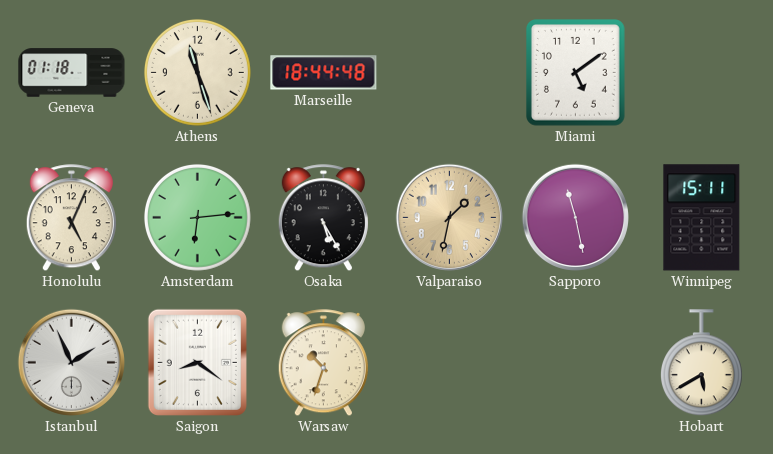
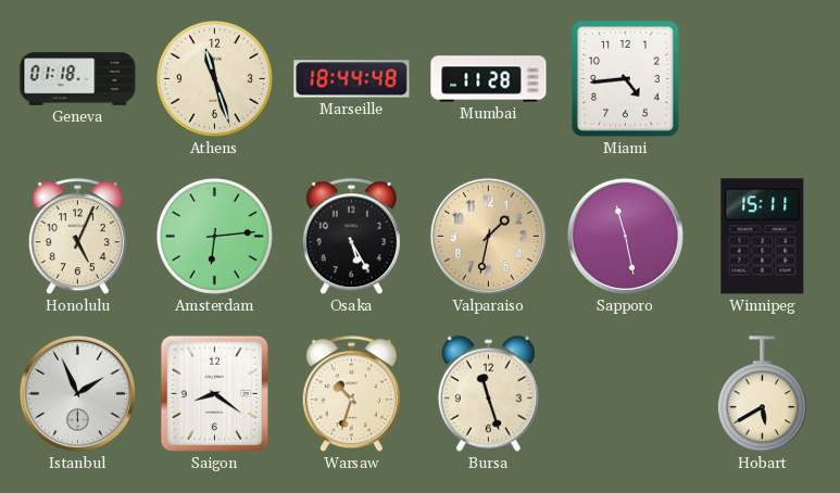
Mumbai: none -> 11:28 (489, 79)
Miami: 5:09 -> 4:44 (626, 79)
Bursa: none -> 11:27 (488, 393)
